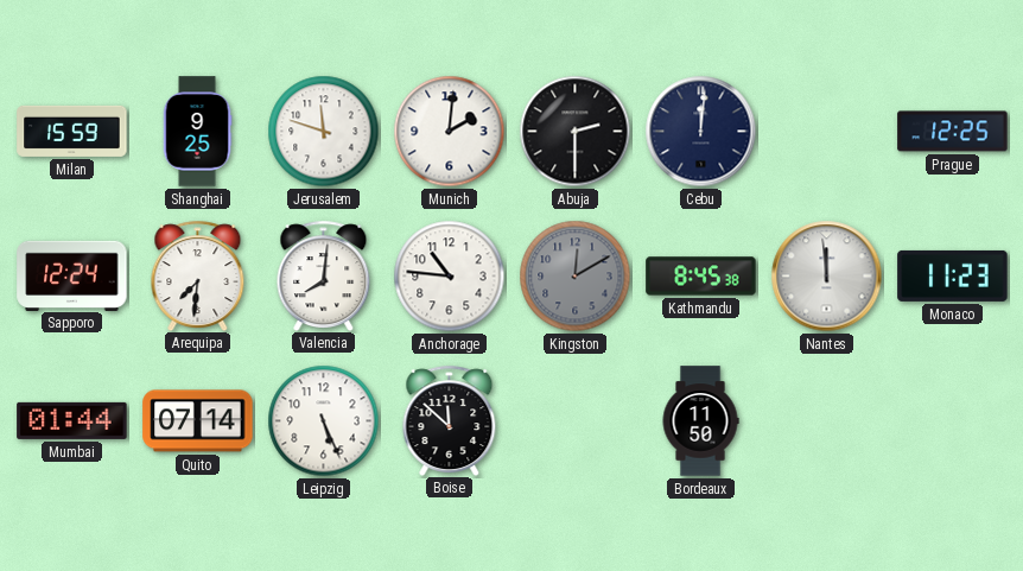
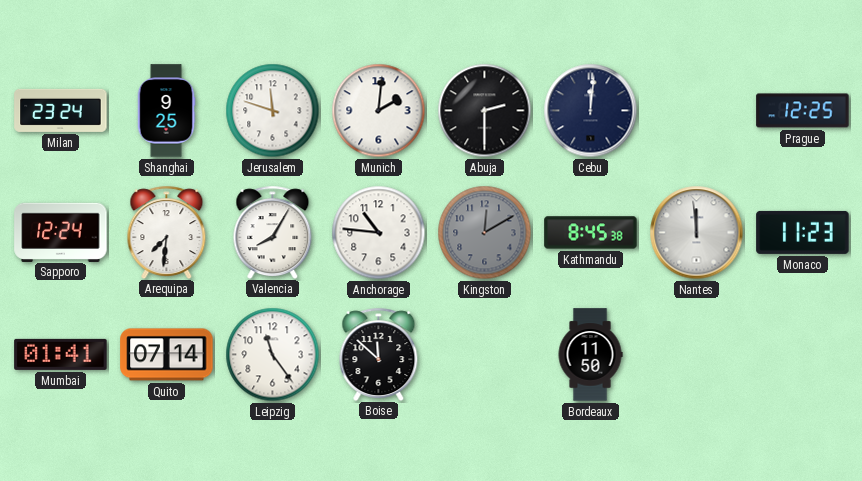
Milan: 15:59 -> 23:24 (61, 110)
Valencia: 8:01 -> 8:05 (273, 232)
Mumbai: 01:44 -> 01:41 (61, 354)
Leipzig: 5:26 -> 11:24 (273, 355)
